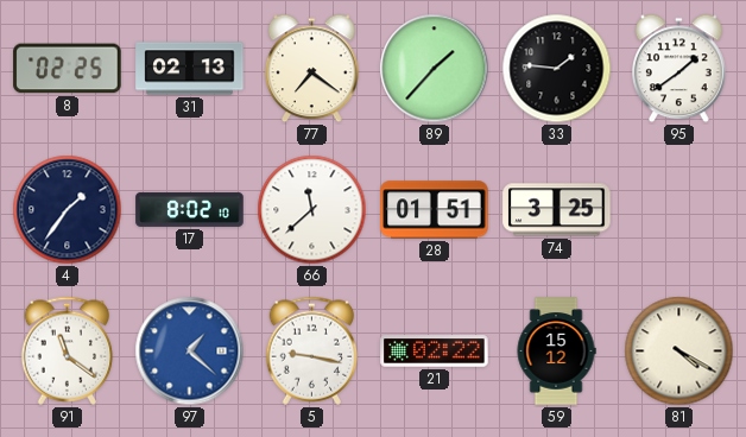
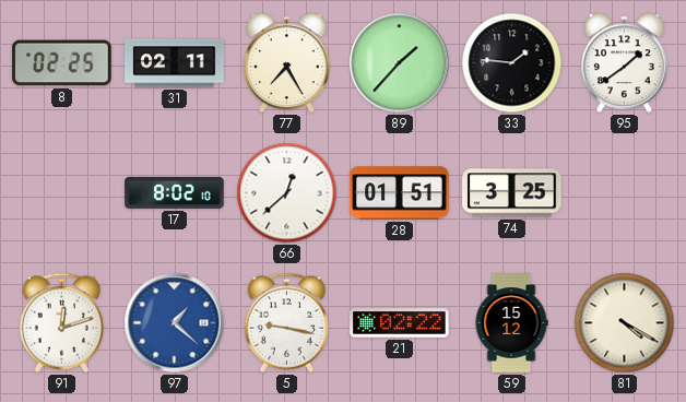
31: 02:13 -> 02:11 (175, 63)
77: 7:21 -> 7:25 (287, 63)
4: 1:36 -> none (68, 210)
66: 11:38 -> 12:38 (287, 193)
91: 11:21 -> 12:12 (62, 322)
